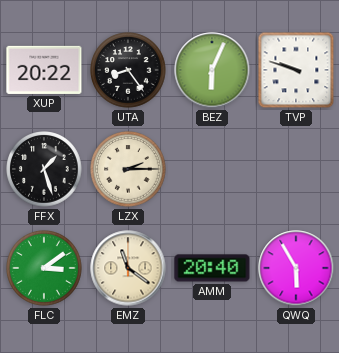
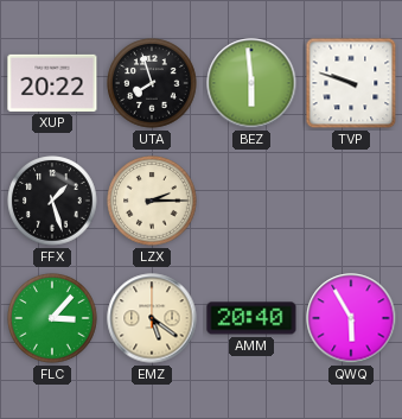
UTA: 8:24 -> 7:57 (152, 83)
BEZ: 6:04 -> 5:59 (251, 83)
FLC: 3:09 -> 3:07 (52, 318)
EMZ: 11:21 -> 5:21 (152, 318)
